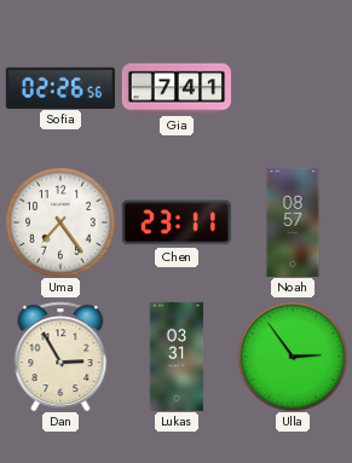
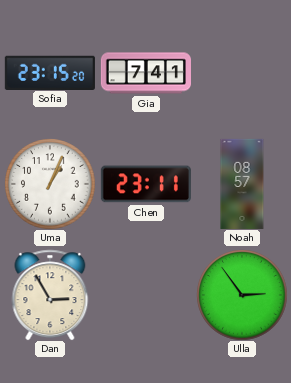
Sofia: 02:26 -> 23:15 (50, 72)
Uma: 7:24 -> 1:04 (50, 184)
Lukas: 03:31 -> none (177, 357)
